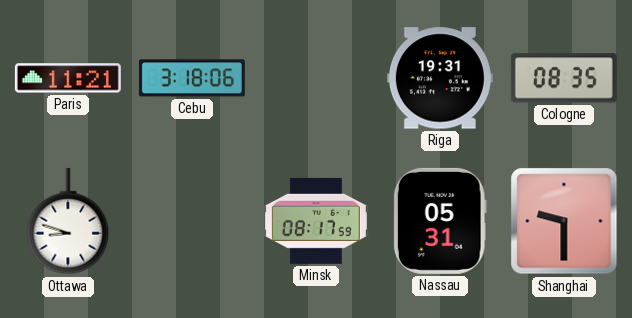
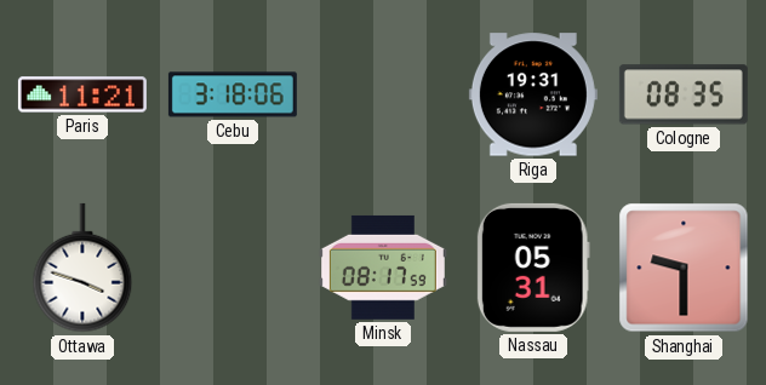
Ottawa: 8:48 -> 3:48 (82, 268)
